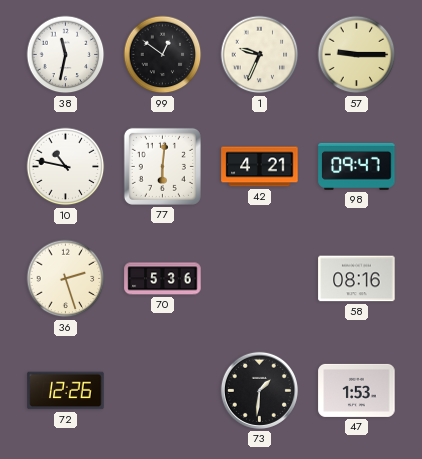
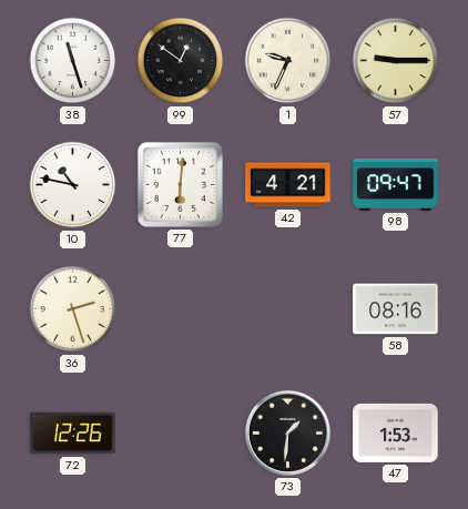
38: 11:32 -> 11:27 (73, 61)
70: 5:36 -> none (163, 279)
